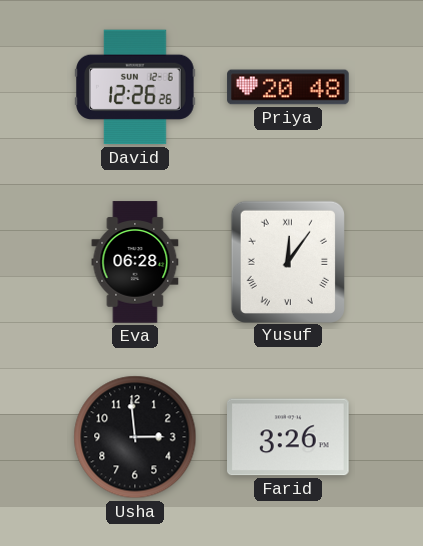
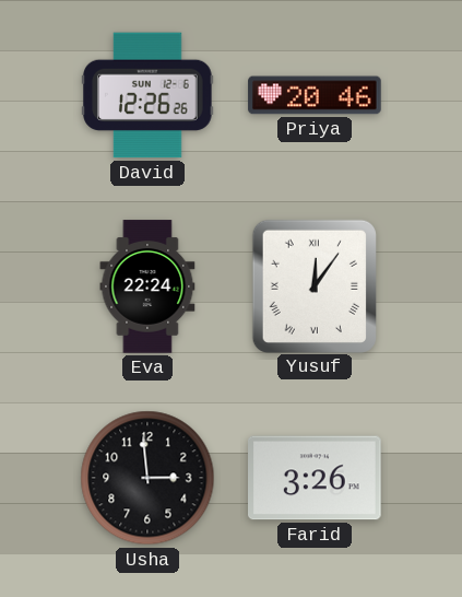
Priya: 20:48 -> 20:46 (315, 95)
Eva: 06:28 -> 22:24 (147, 286)
